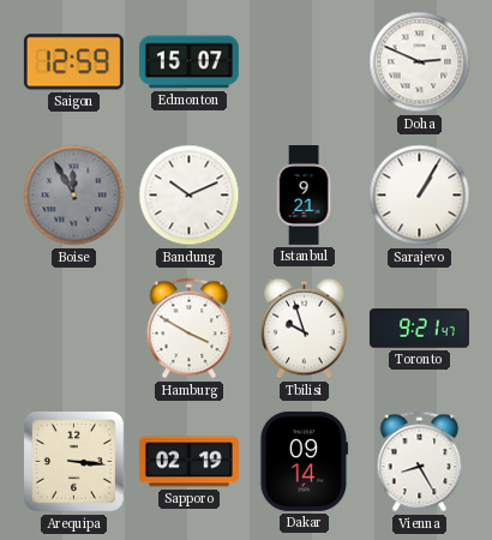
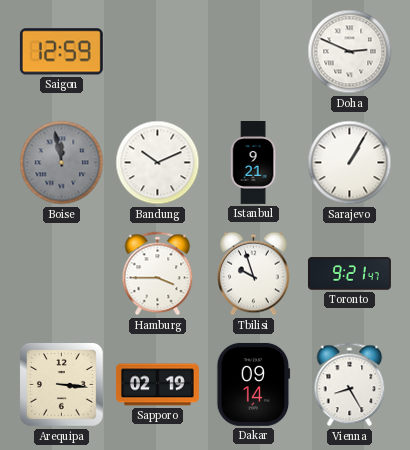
Edmonton: 15:07 -> none (188, 62)
Boise: 11:55 -> 11:58 (62, 163)
Hamburg: 3:50 -> 3:45 (158, 274)
